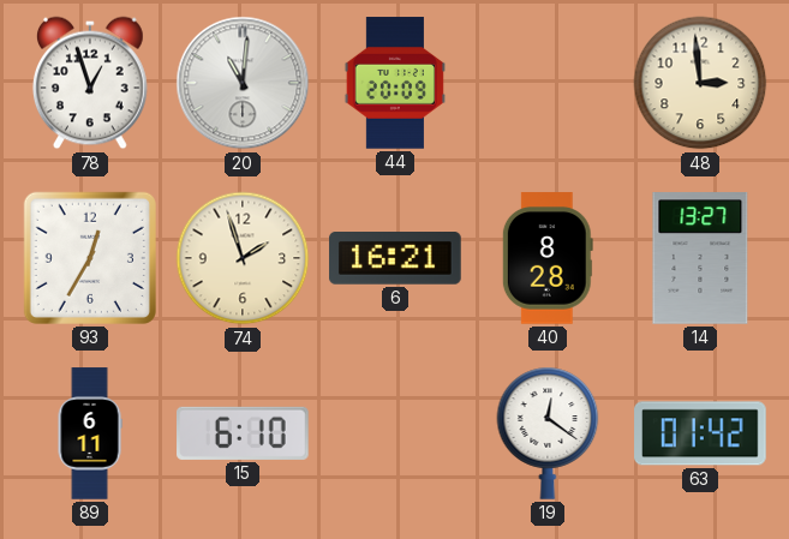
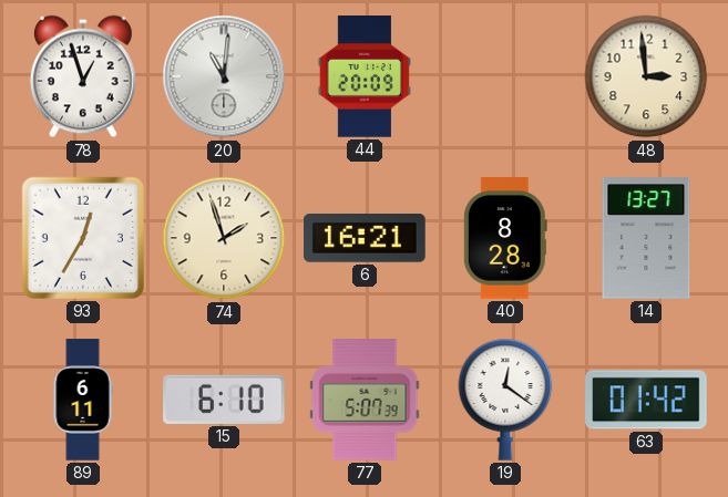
77: none -> 5:07 (365, 400)
